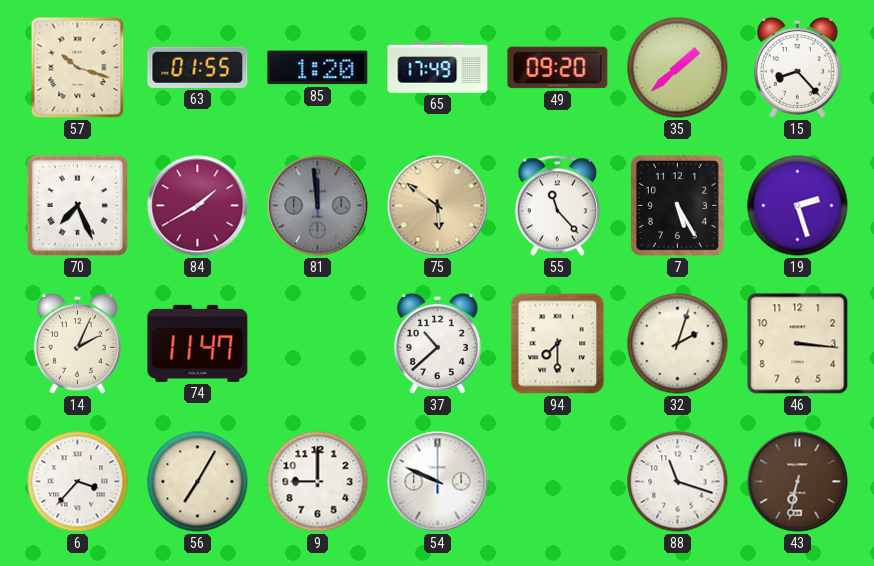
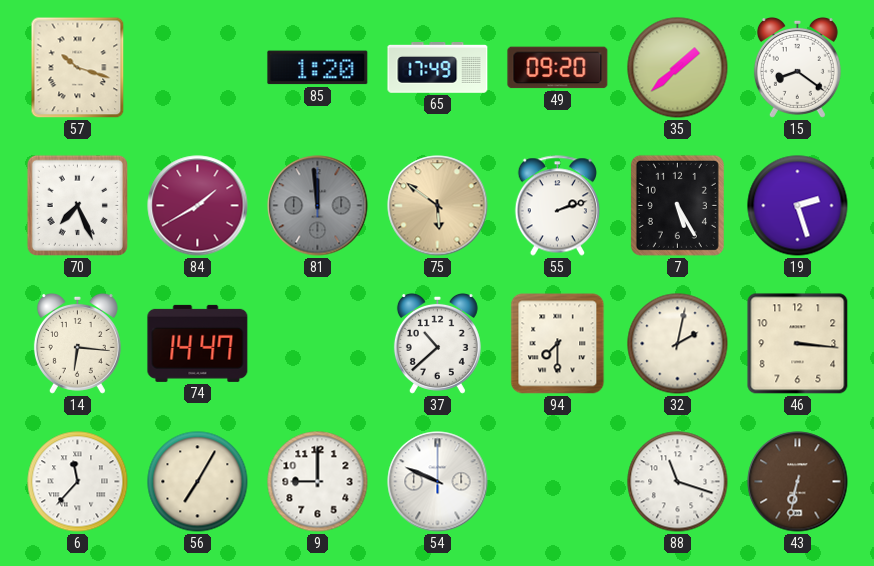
63: 01:55 -> none (198, 67)
15: 8:23 -> 8:21 (797, 67)
55: 11:23 -> 2:12 (557, 206)
14: 2:04 -> 6:16 (77, 343)
74: 11:47 -> 14:47 (198, 343)
32: 2:03 -> 2:02 (678, 344)
6: 3:37 -> 11:37 (78, 482)
